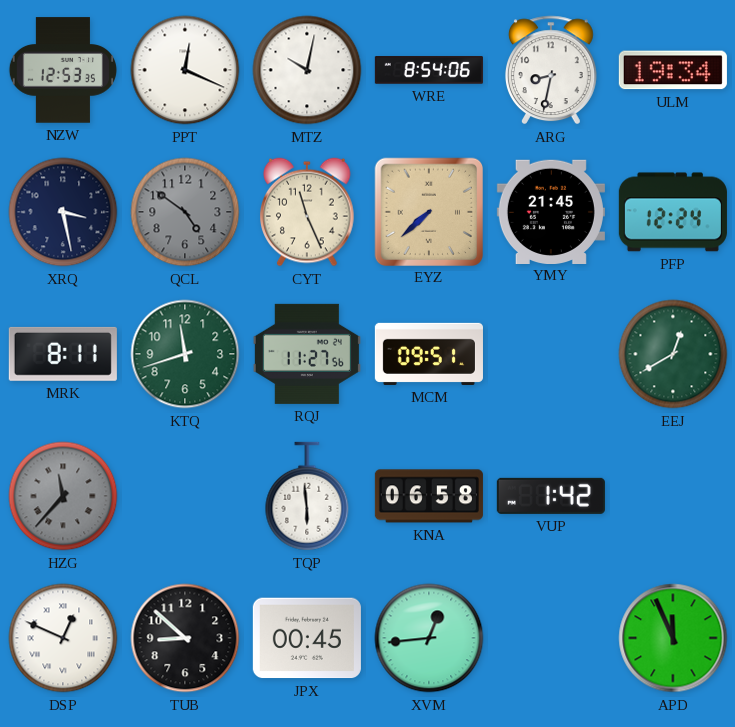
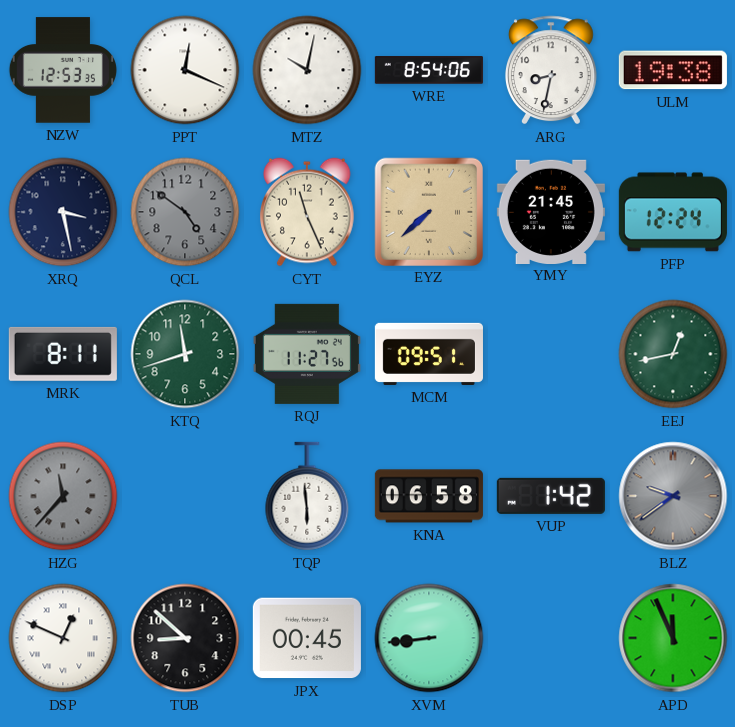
ULM: 19:34 -> 19:38 (673, 70)
EEJ: 12:40 -> 12:43 (673, 354)
BLZ: none -> 9:39 (673, 496)
XVM: 12:44 -> 8:44 (429, 638)
